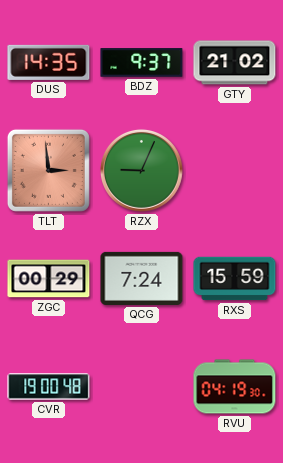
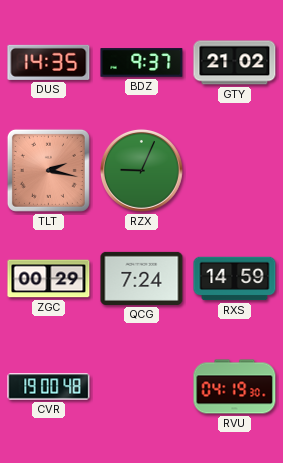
TLT: 2:59 -> 2:17 (48, 170)
RXS: 15:59 -> 14:59 (235, 279)
